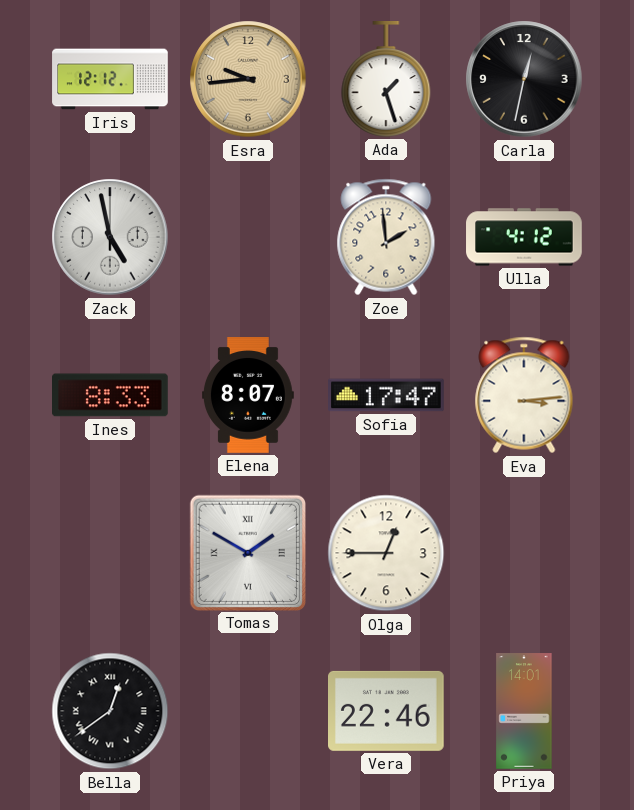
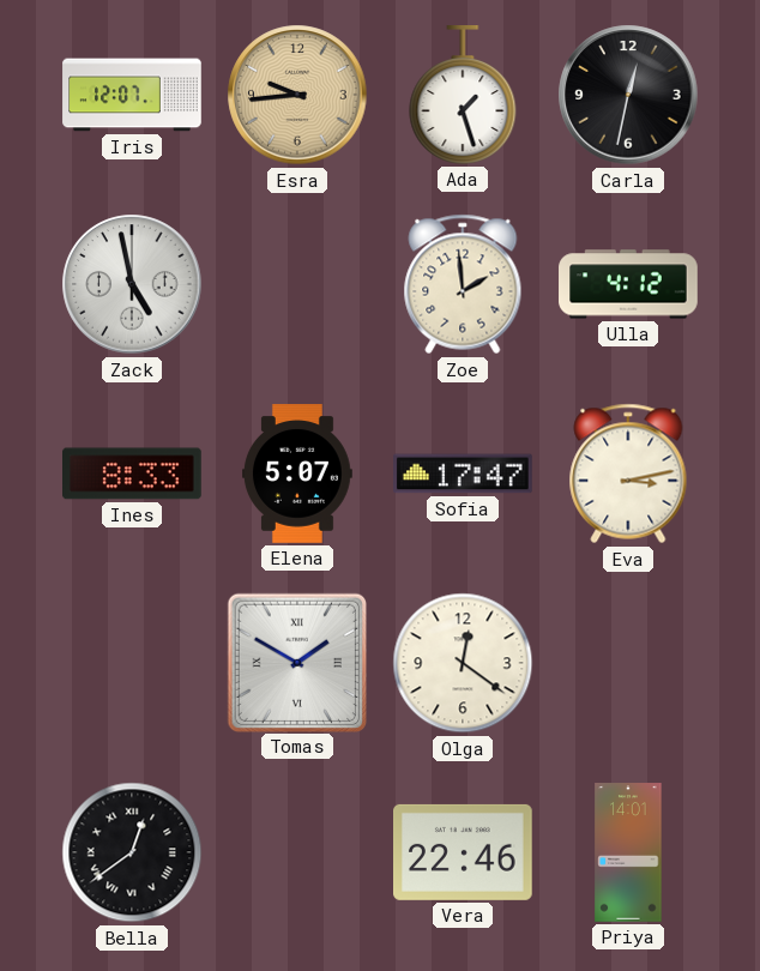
Iris: 12:12 -> 12:07 (132, 95)
Elena: 8:07 -> 5:07 (298, 474)
Eva: 3:14 -> 3:13 (628, 474)
Olga: 12:45 -> 12:21 (463, 663)
